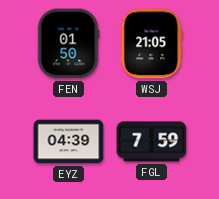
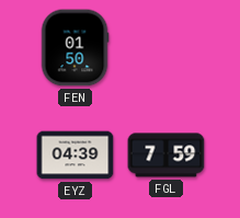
WSJ: 21:05 -> none (152, 44)
